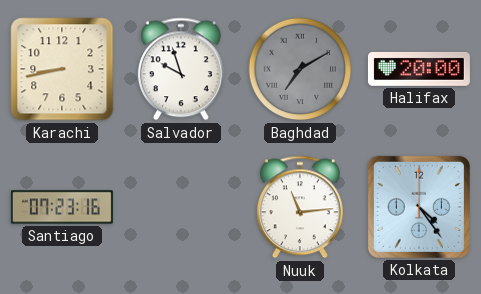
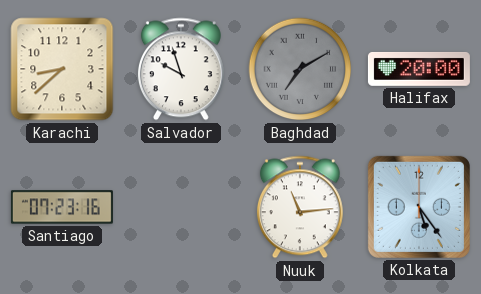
Karachi: 8:43 -> 8:38 (62, 69)
Kolkata: 4:24 -> 5:24 (419, 207)
